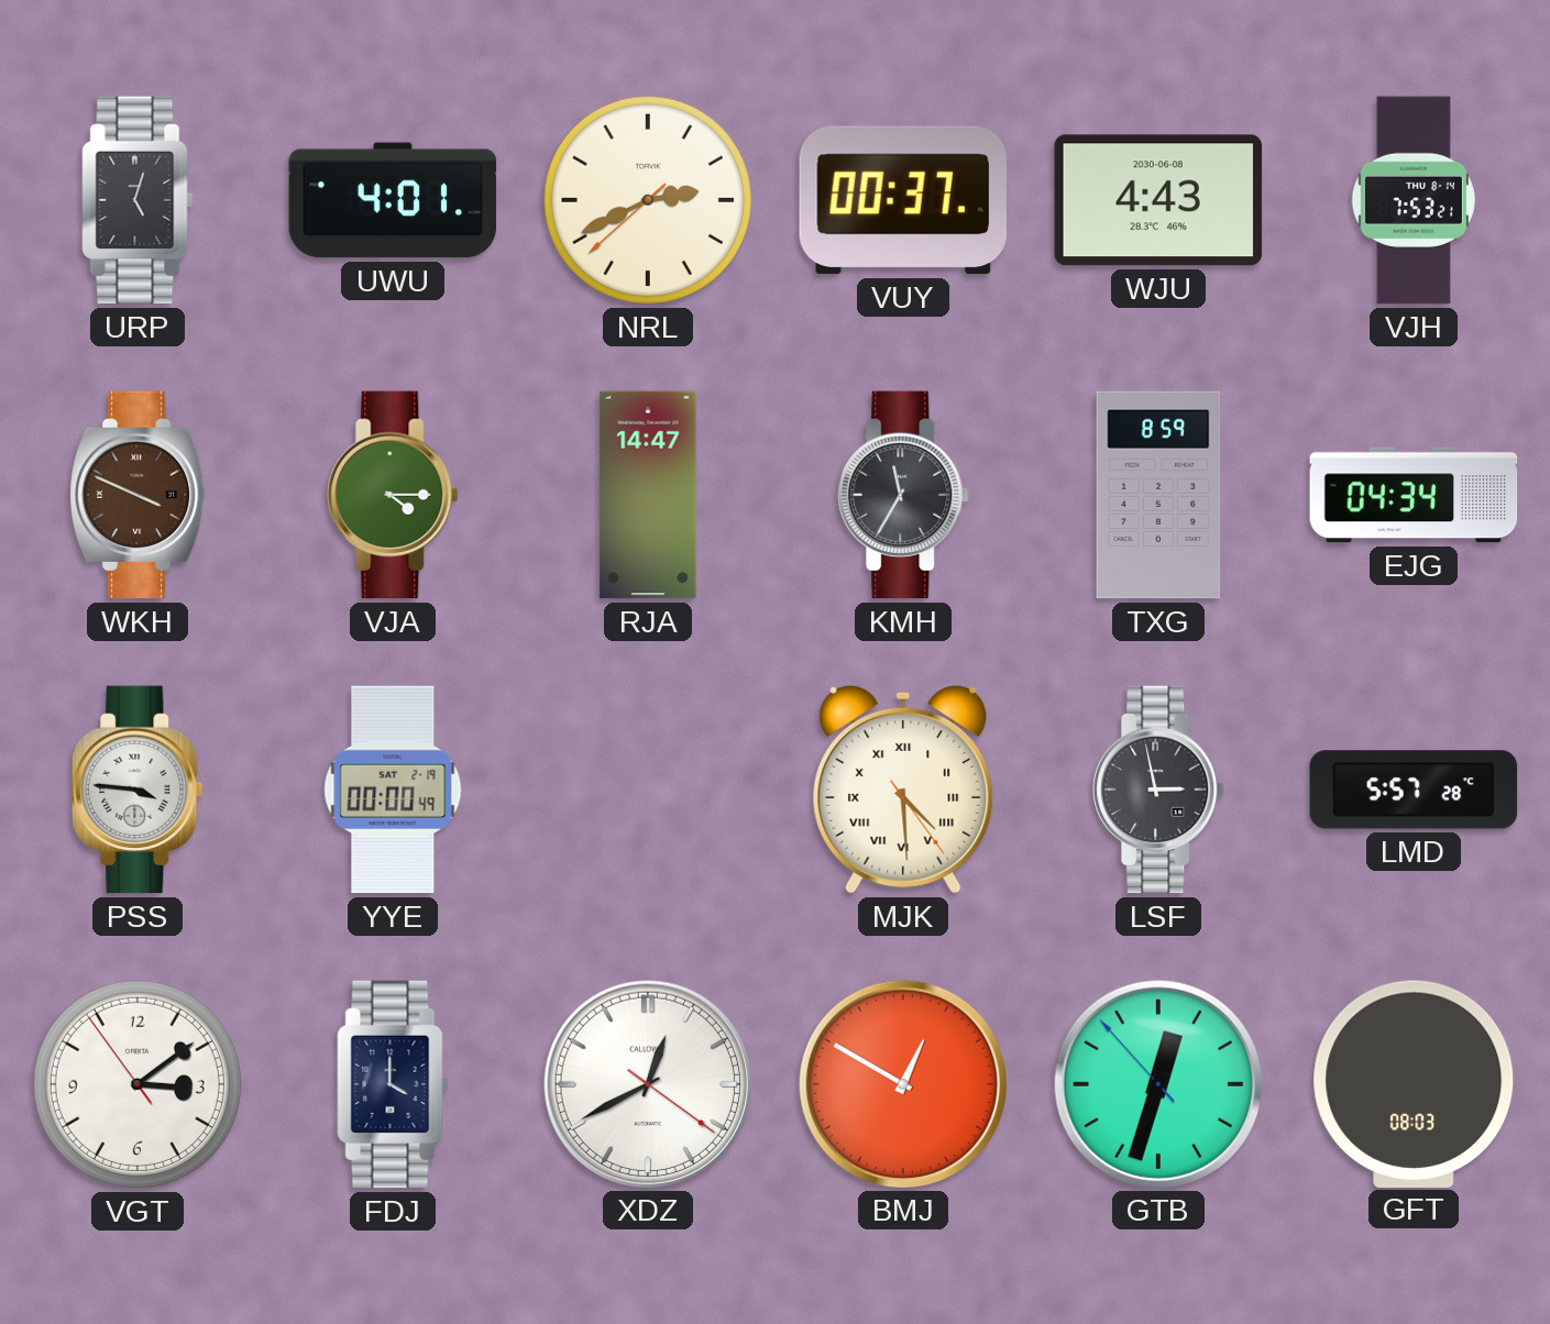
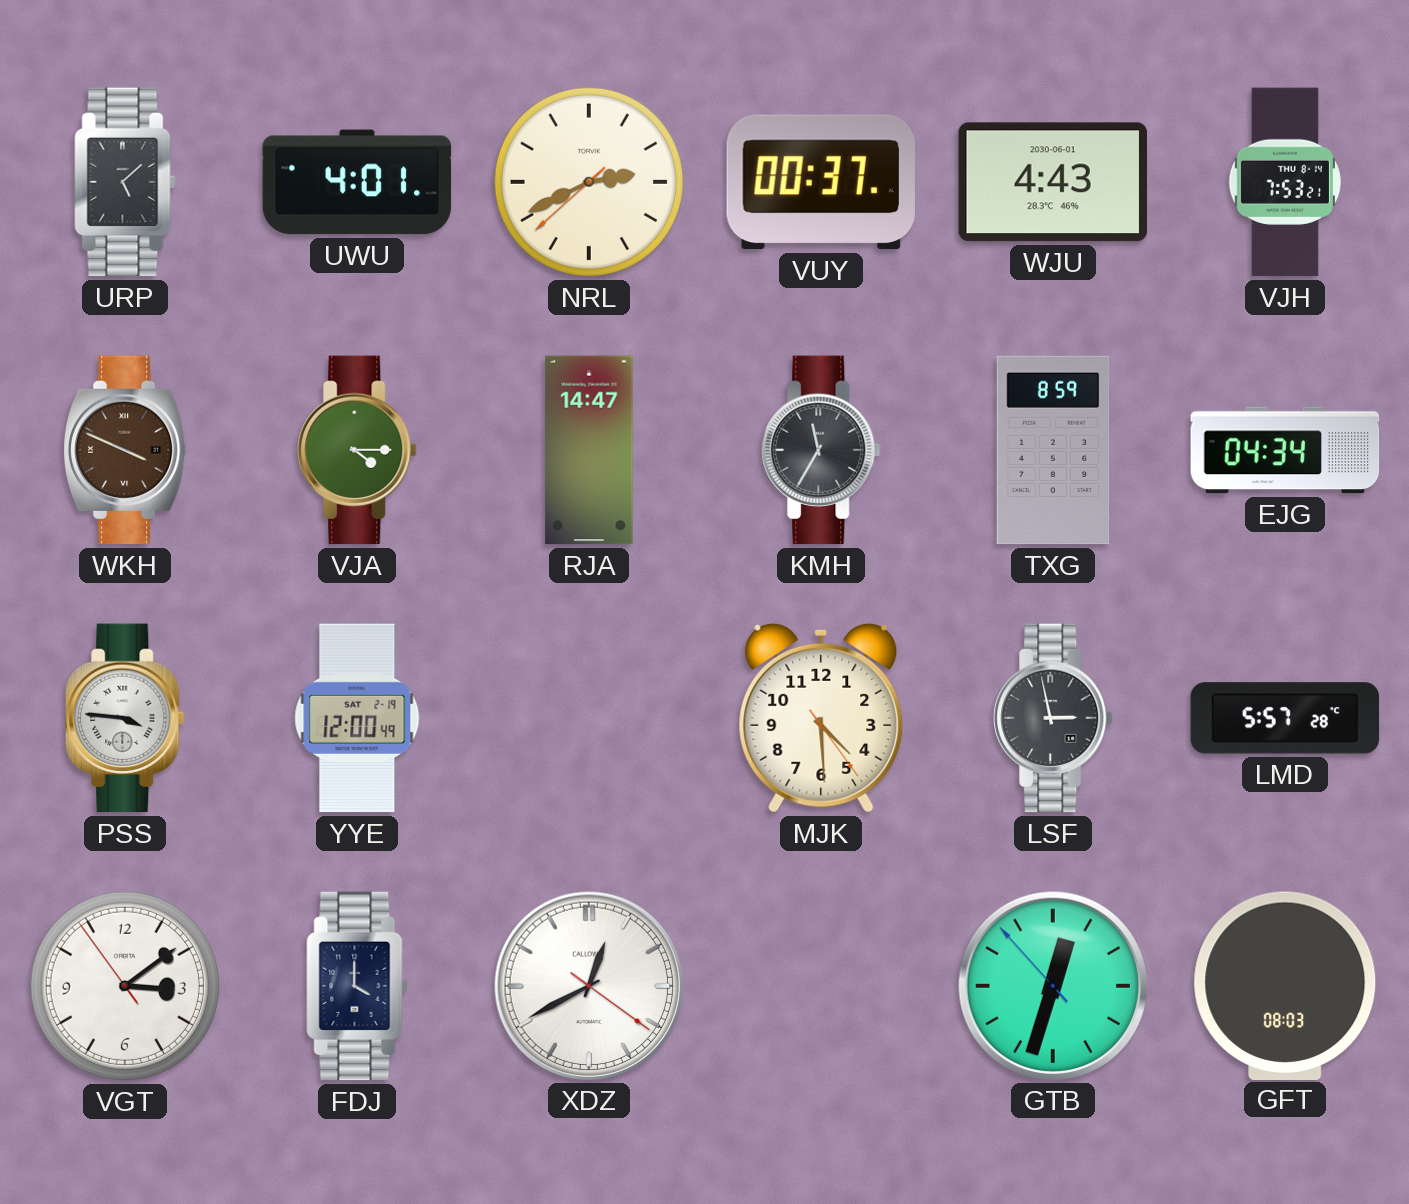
URP: 5:03 -> 5:08 (125, 182)
WJU date: 2030-06-08 -> 2030-06-01 (1053, 182)
YYE: 00:00 -> 12:00 (357, 718)
MJK numerals: Roman -> Arabic (821, 718)
BMJ: 12:50 -> none (902, 1083)
